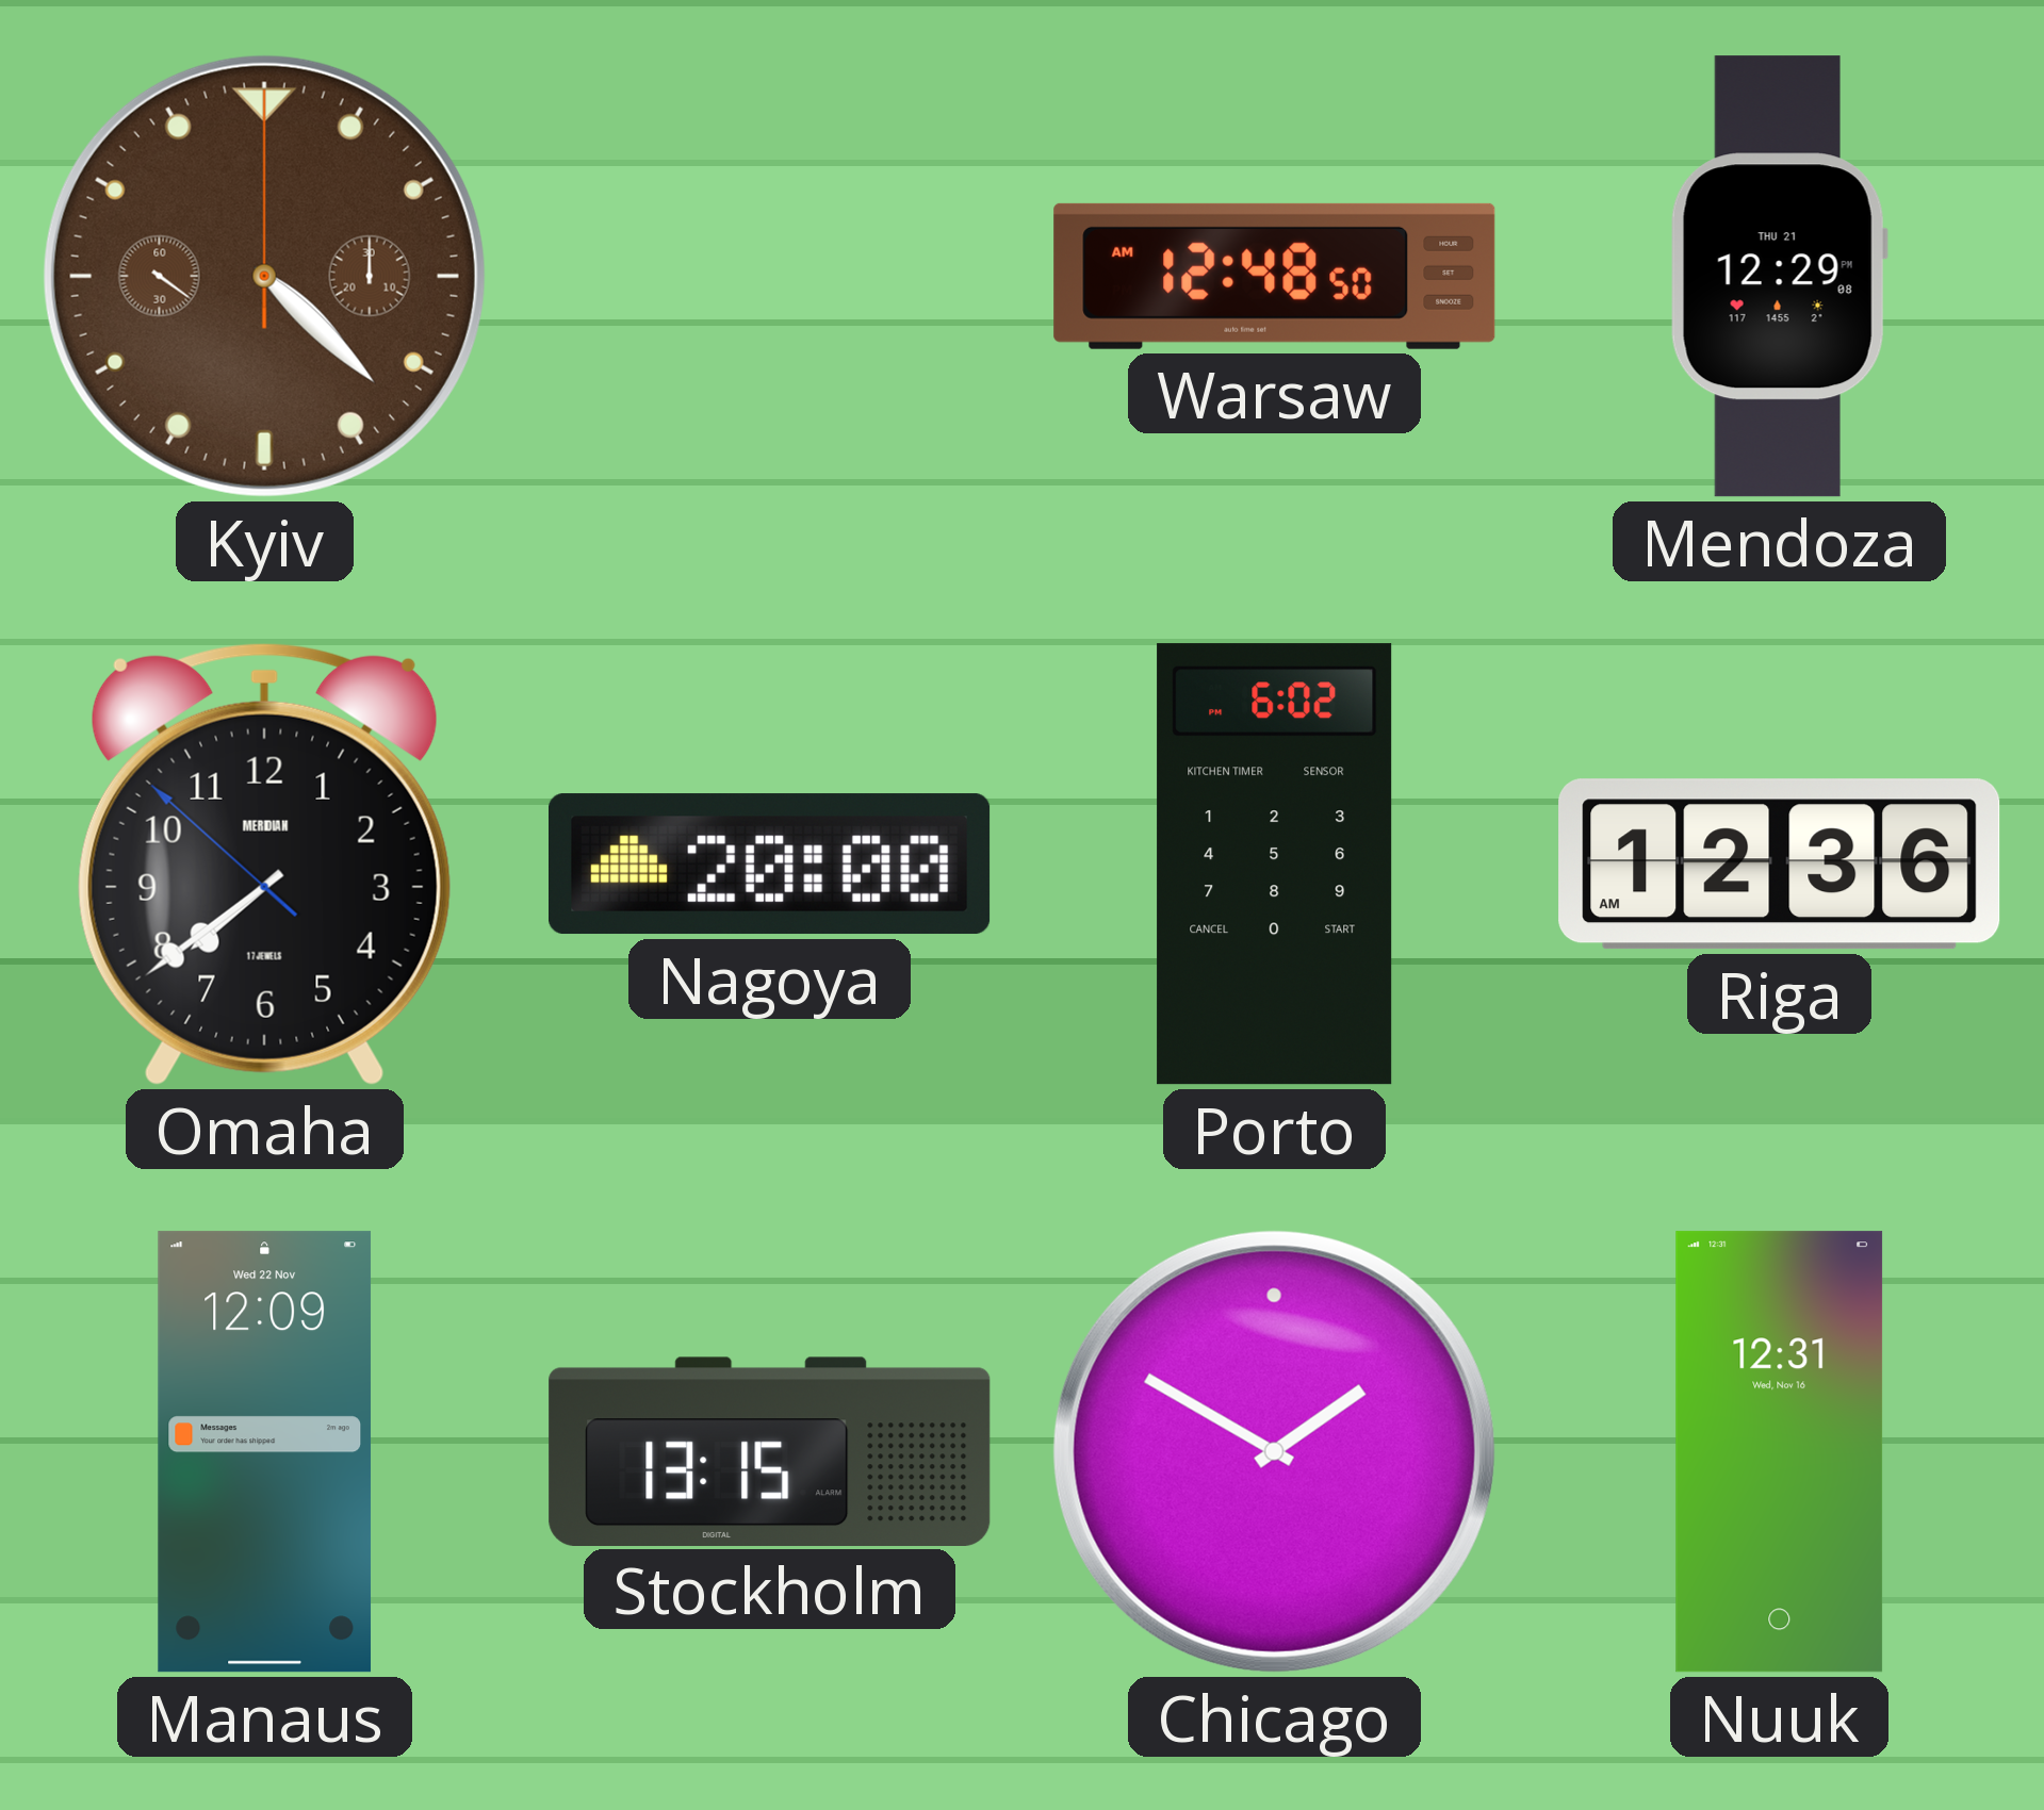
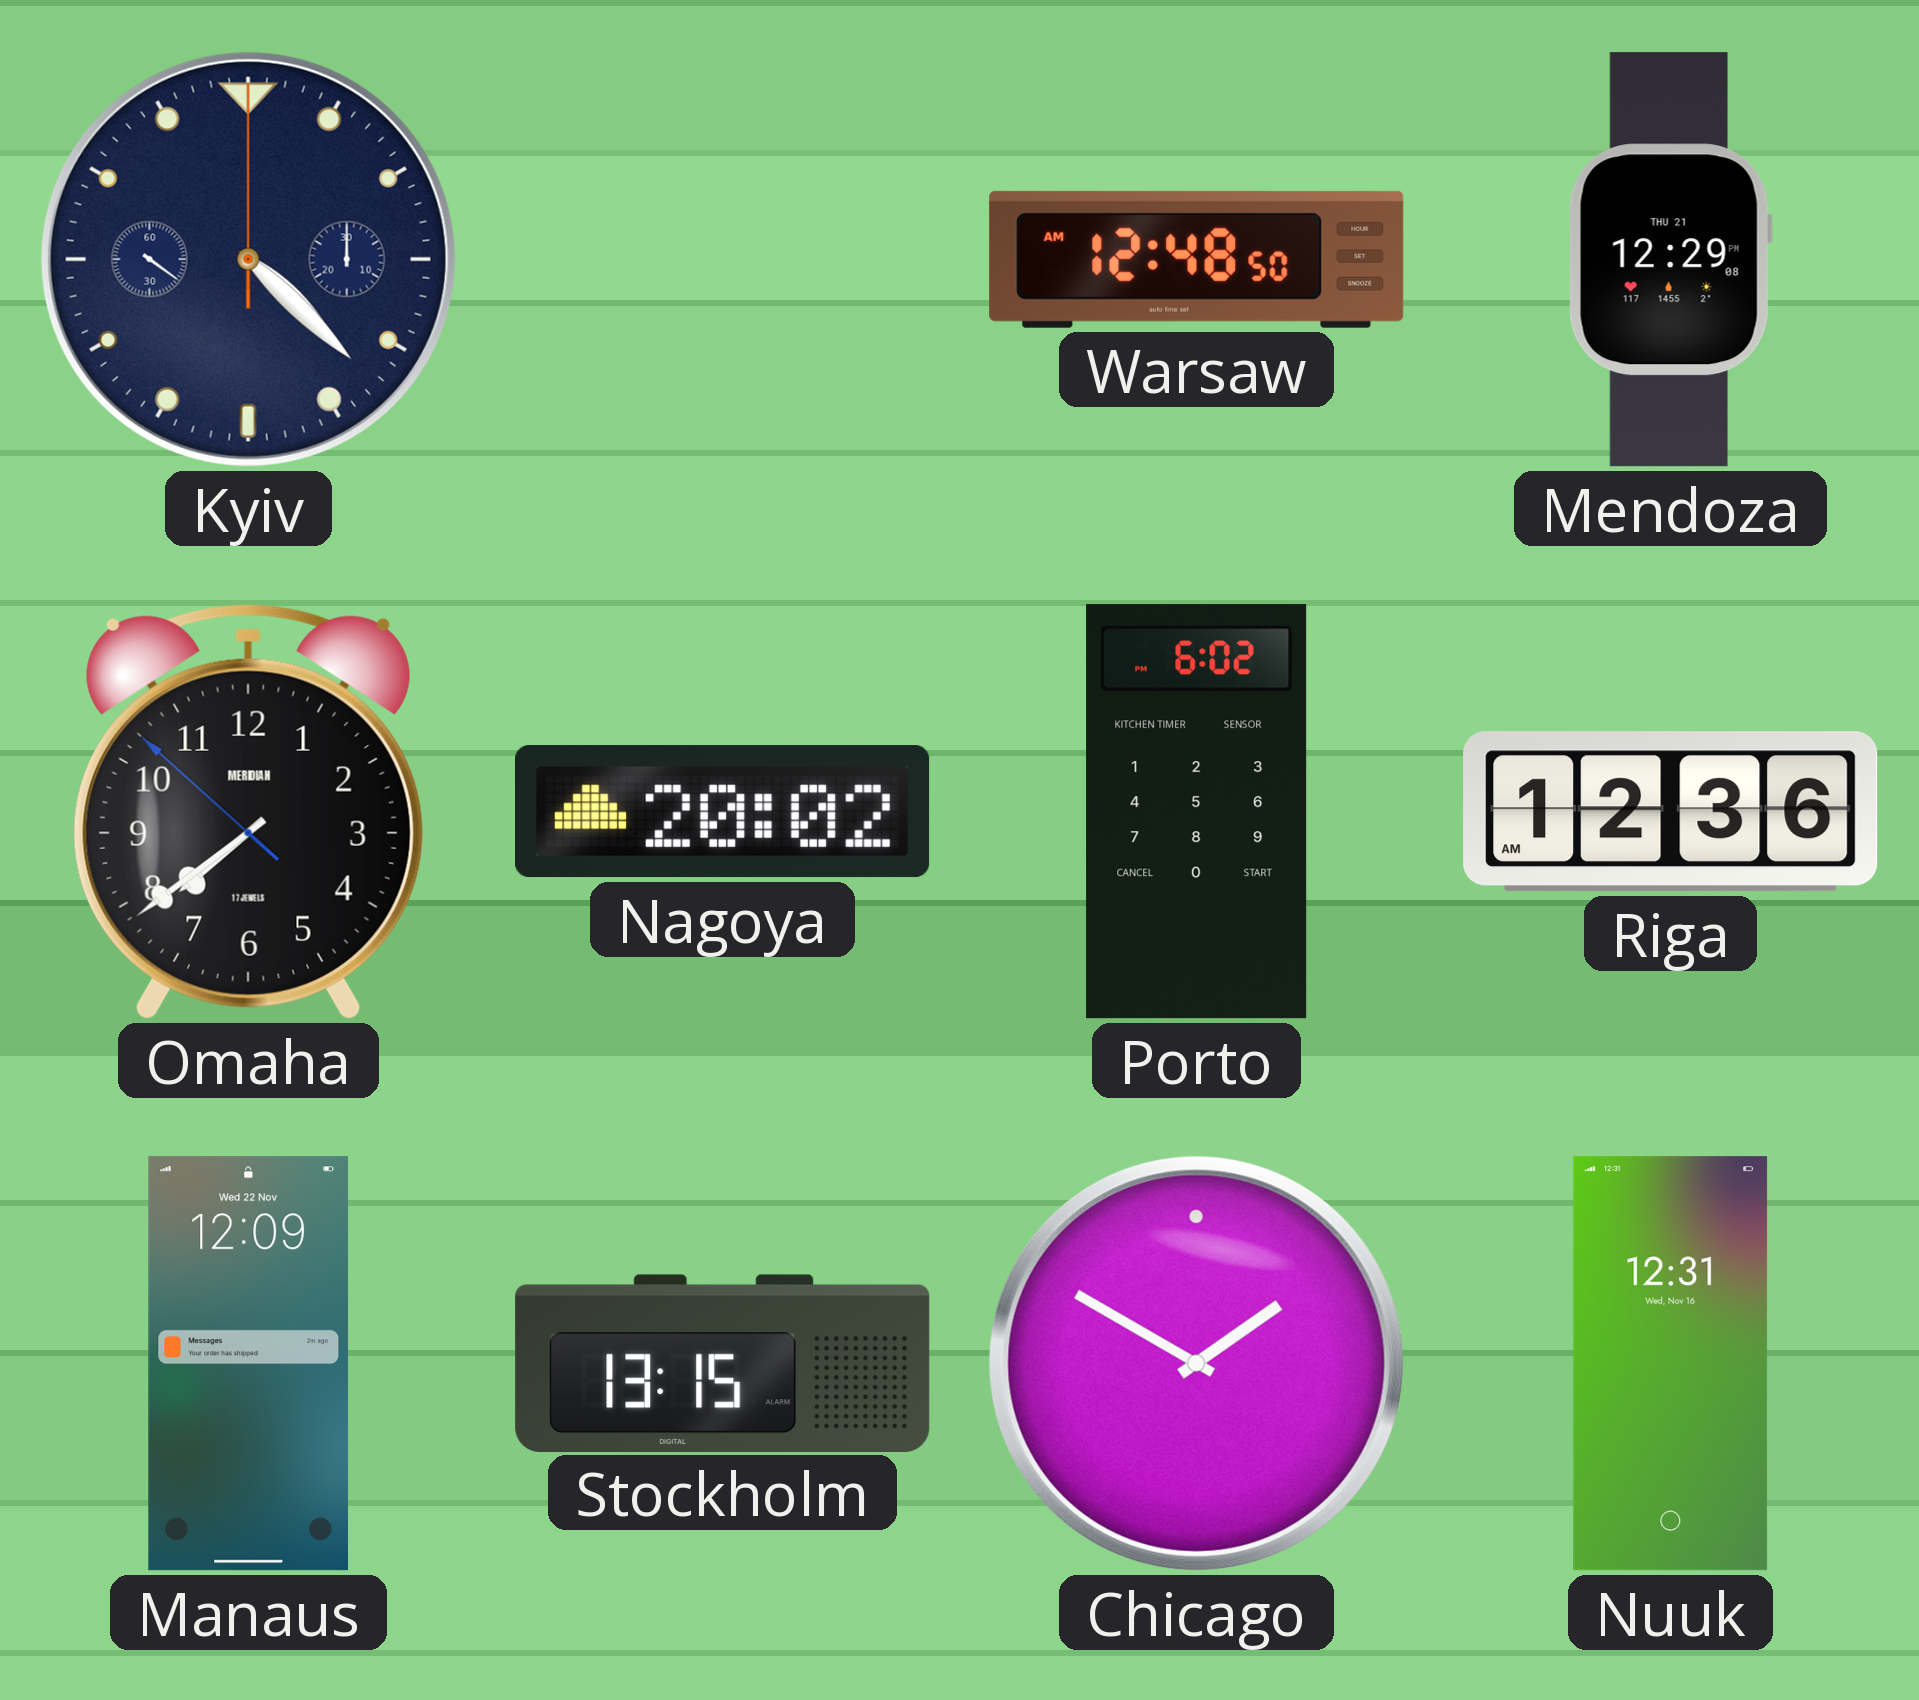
Kyiv dial: brown -> navy (248, 259)
Nagoya: 20:00 -> 20:02 (723, 812)
